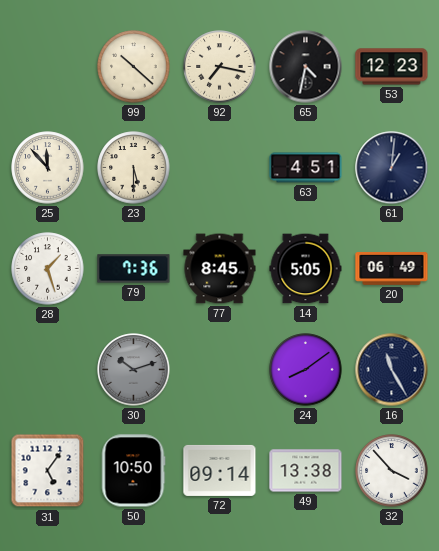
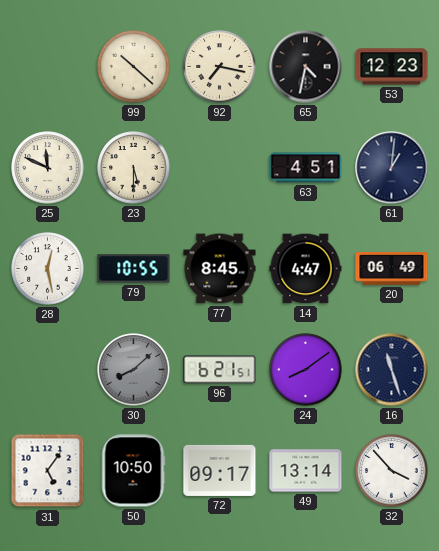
25: 11:53 -> 11:49 (48, 168)
28: 1:27 -> 12:28 (48, 269)
79: 7:36 -> 10:55 (134, 269)
14: 5:05 -> 4:47 (306, 269)
30: 10:12 -> 8:08 (134, 370)
96: none -> 6:21 (220, 370)
16: 11:25 -> 11:27 (392, 370)
72: 09:14 -> 09:17 (220, 470)
49: 13:38 -> 13:14 (306, 471)
